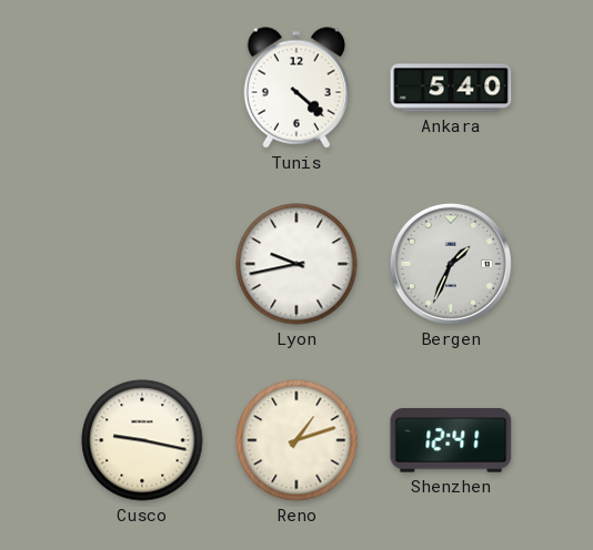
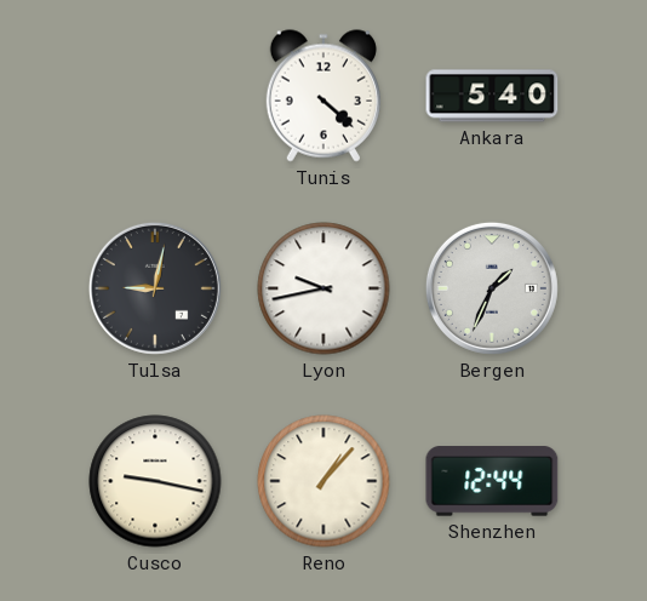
Tulsa: none -> 9:02 (155, 288)
Reno: 1:12 -> 1:07 (323, 481)
Shenzhen: 12:41 -> 12:44 (492, 481)
